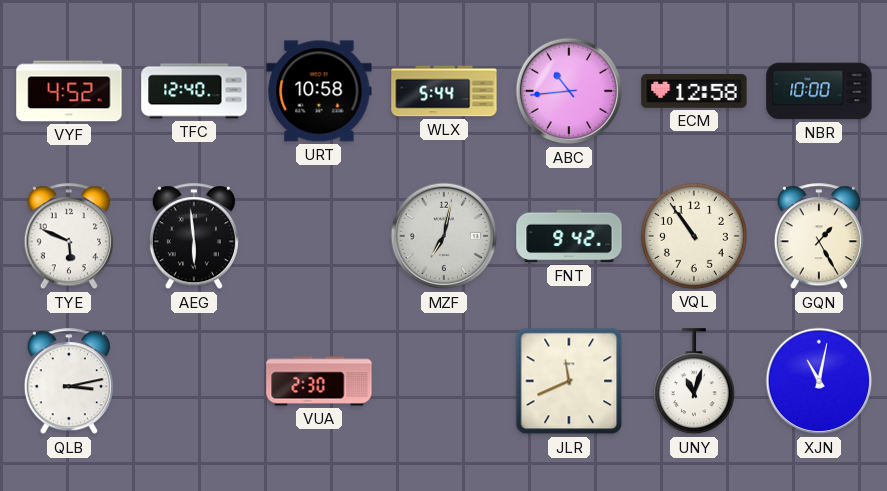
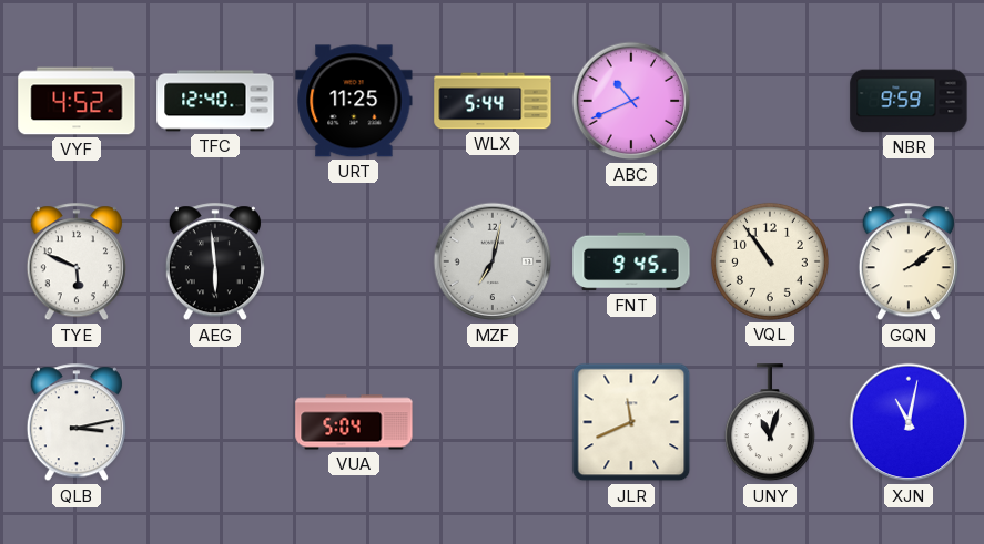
URT: 10:58 -> 11:25 (354, 101)
ABC: 10:44 -> 10:41 (631, 101)
ECM: 12:58 -> none (694, 91)
NBR: 10:00 -> 9:59 (909, 101)
FNT: 9:42 -> 9:45 (631, 261)
GQN: 1:25 -> 2:09 (909, 263)
VUA: 2:30 -> 5:04 (354, 422)
